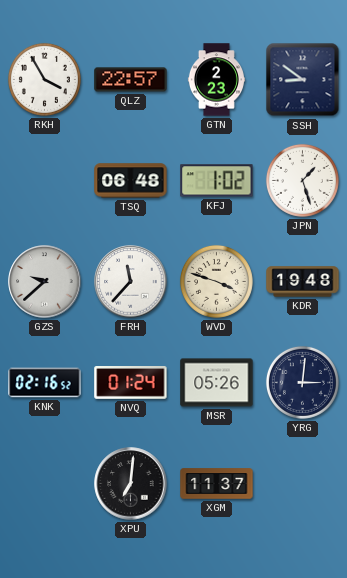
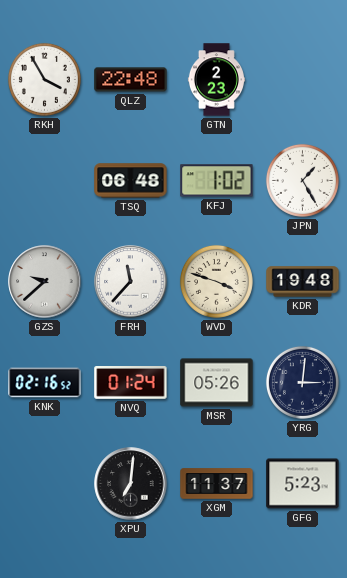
QLZ: 22:57 -> 22:48 (131, 80)
SSH: 8:51 -> none (303, 80)
JPN: 1:27 -> 1:25 (302, 180)
GFG: none -> 5:23 (303, 484)
